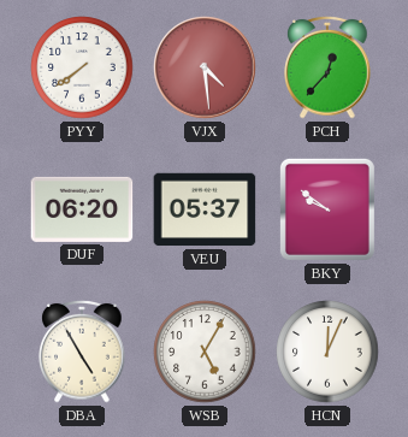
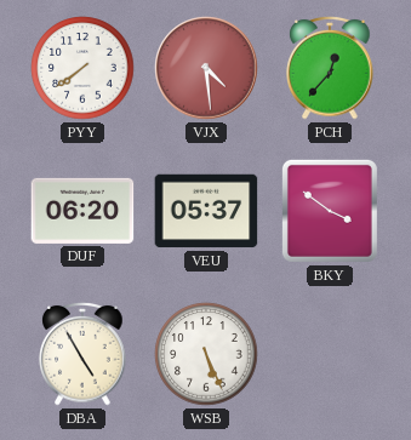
BKY: 9:51 -> 3:51 (330, 211)
WSB: 5:05 -> 5:26 (206, 354)
HCN: 12:04 -> none (327, 352)
